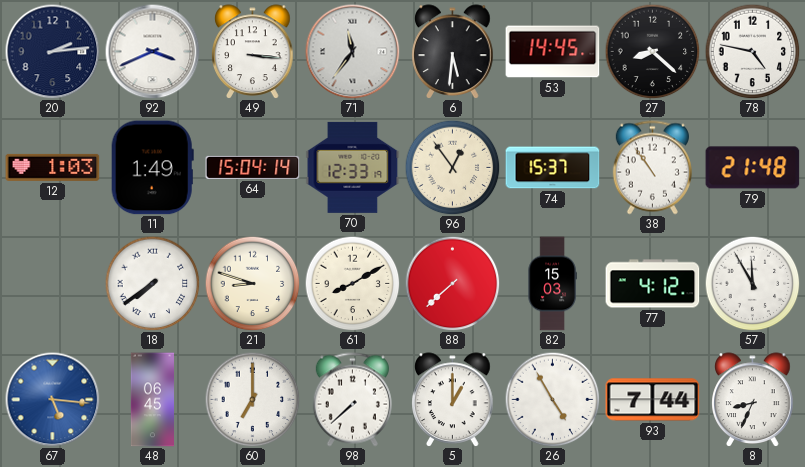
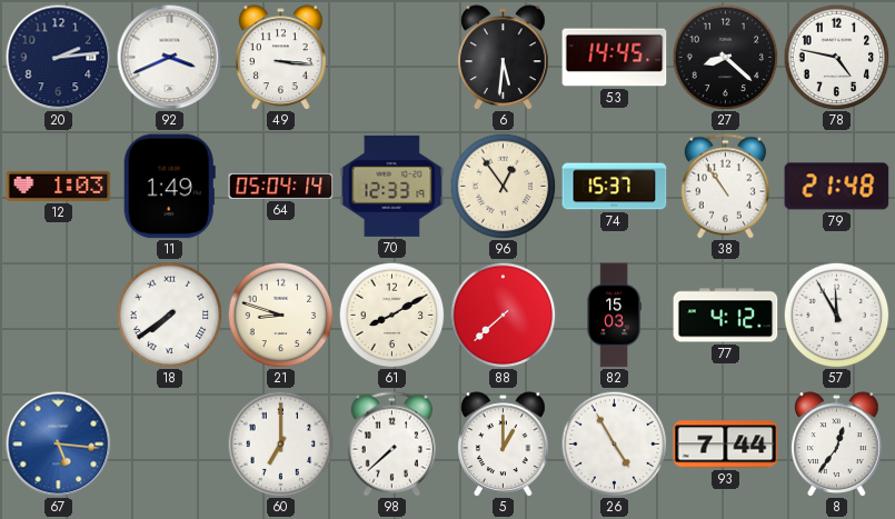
71: 11:36 -> none (352, 51)
64: 15:04 -> 05:04 (281, 186)
48: 06:45 -> none (152, 400)
8: 8:34 -> 12:36 (837, 445)
